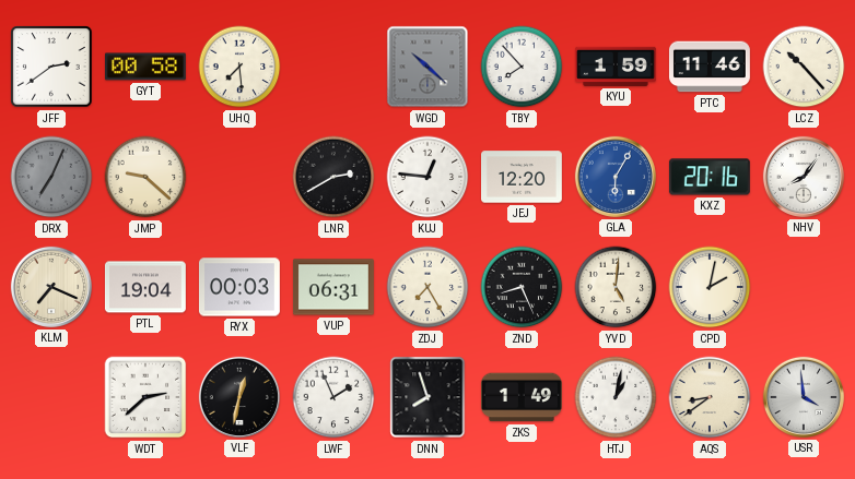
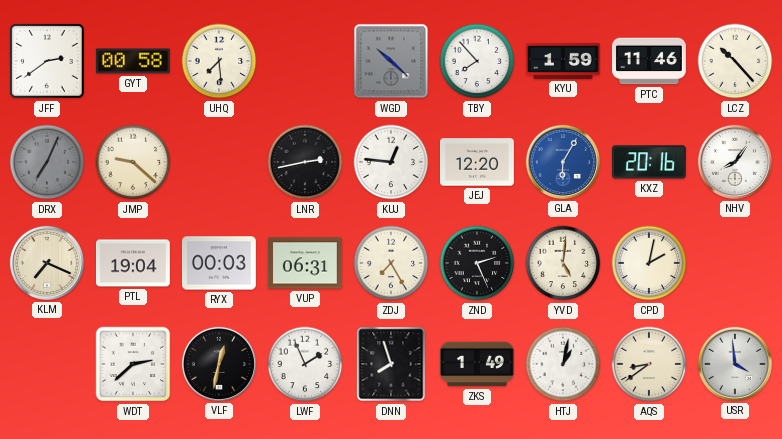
LNR: 2:40 -> 2:43 (305, 162)
ZND: 8:26 -> 2:26 (477, 263)
